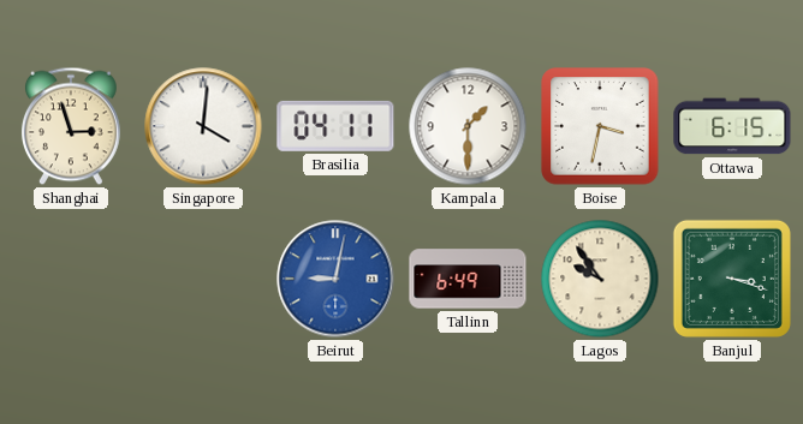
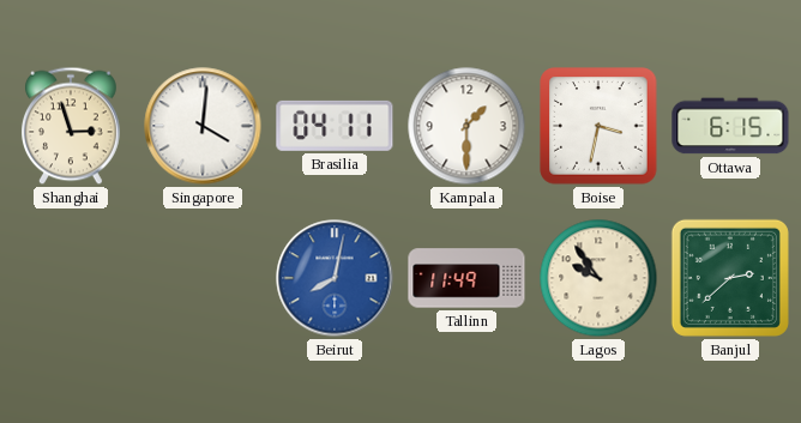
Beirut: 9:02 -> 8:02 (335, 278)
Tallinn: 6:49 -> 11:49 (466, 278)
Banjul: 3:18 -> 2:38 (730, 278)
